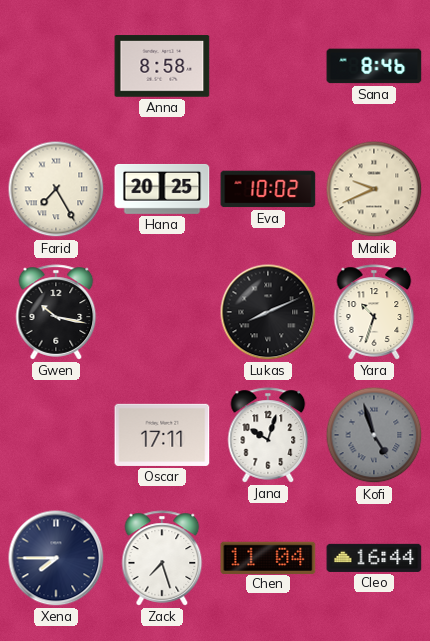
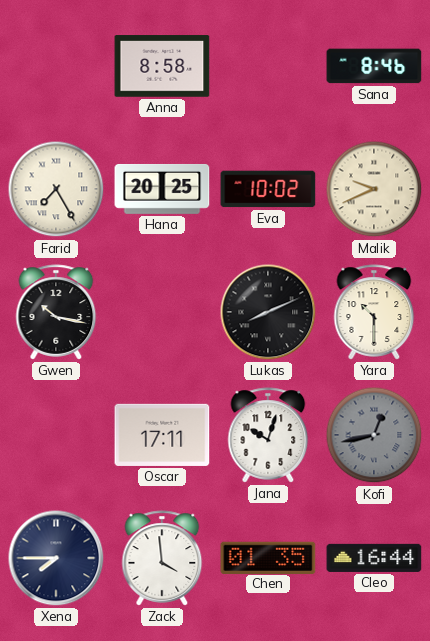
Yara: 10:33 -> 10:30 (374, 312)
Kofi: 4:57 -> 12:43 (374, 435)
Zack: 7:27 -> 3:59 (162, 558)
Chen: 11:04 -> 01:35 (268, 557)
